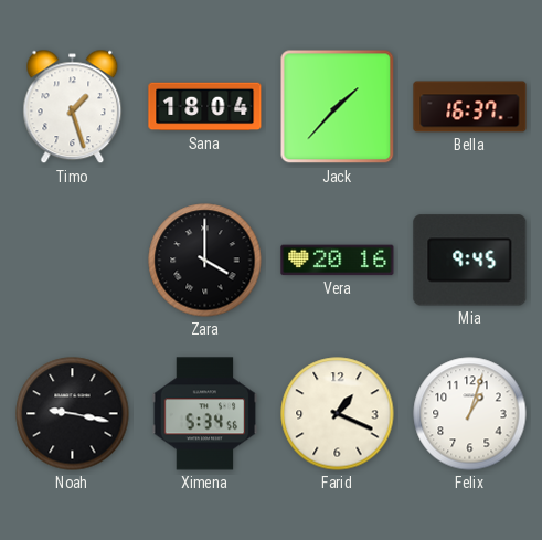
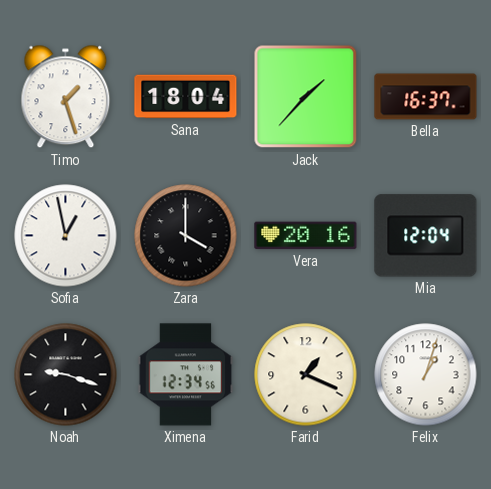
Sofia: none -> 12:58 (66, 236)
Mia: 9:45 -> 12:04 (426, 236)
Noah: 9:17 -> 9:18 (66, 375)
Ximena: 5:34 -> 12:34 (186, 375)
